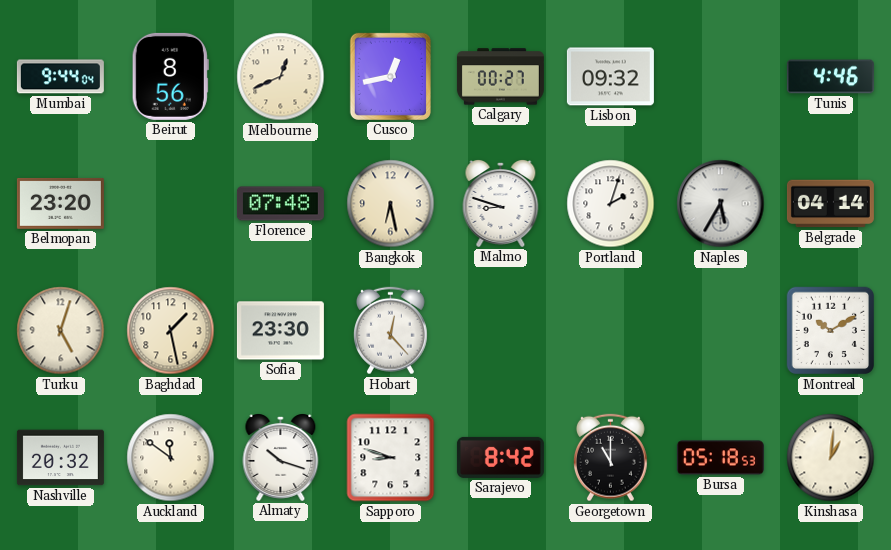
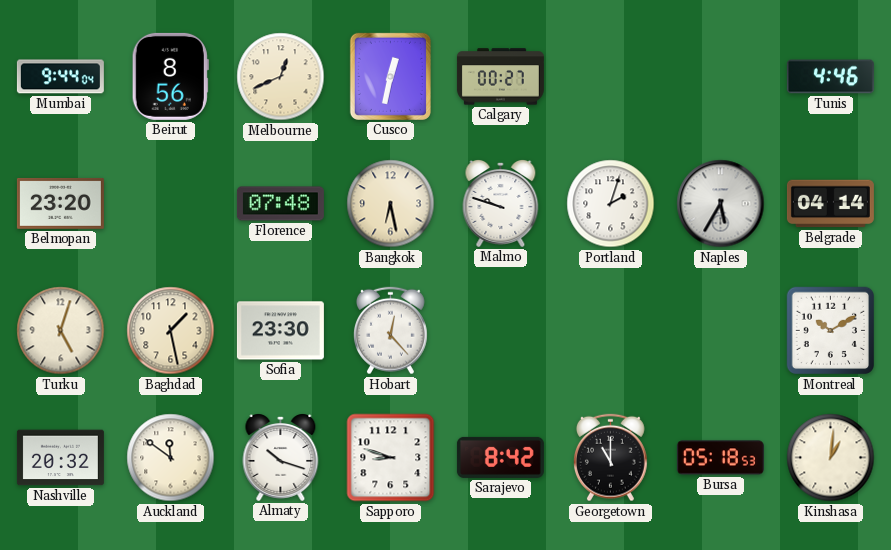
Cusco: 12:43 -> 12:32 (390, 76)
Lisbon: 09:32 -> none (610, 77)
Malmo: 8:48 -> 9:48 (501, 204)
